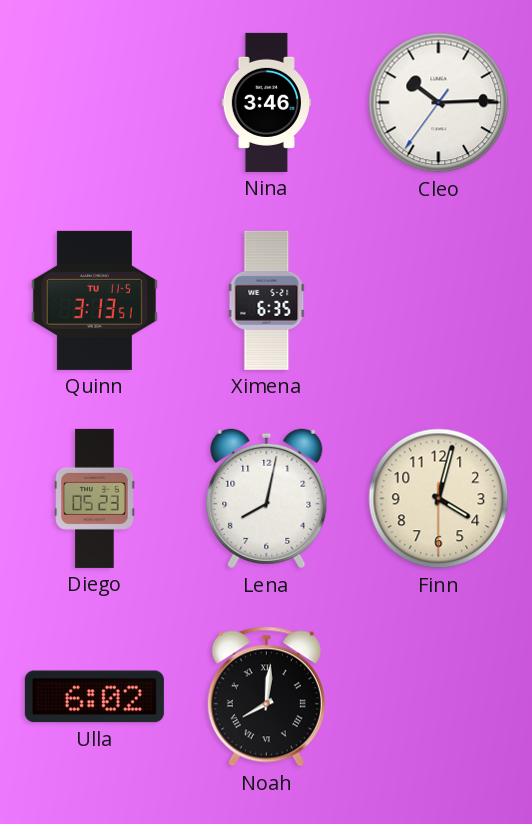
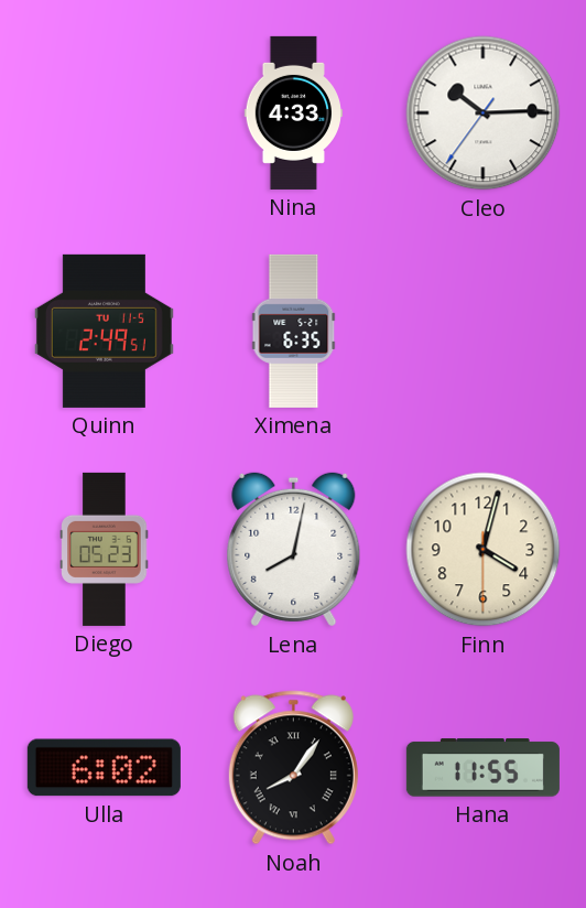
Nina: 3:46 -> 4:33 (293, 112)
Quinn: 3:13 -> 2:49 (104, 331)
Noah: 8:01 -> 8:06 (293, 768)
Hana: none -> 11:55 (482, 768)
